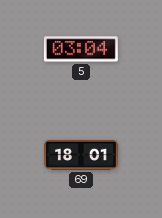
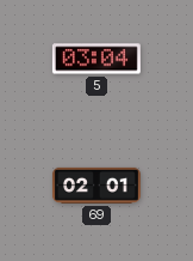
69: 18:01 -> 02:01 (96, 186)
